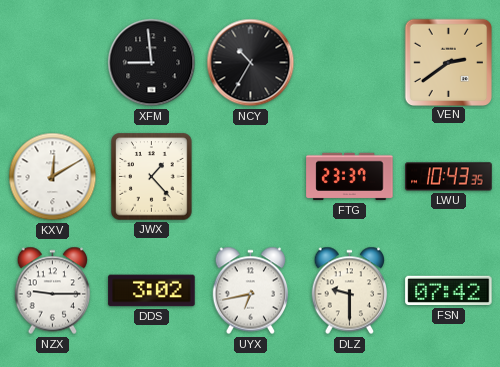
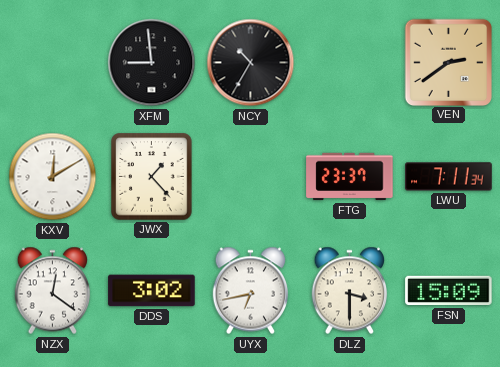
LWU: 10:43 -> 7:11 (449, 177)
NZX: 9:15 -> 12:21 (53, 291)
DLZ: 9:30 -> 3:30 (350, 291)
FSN: 07:42 -> 15:09 (449, 291)
